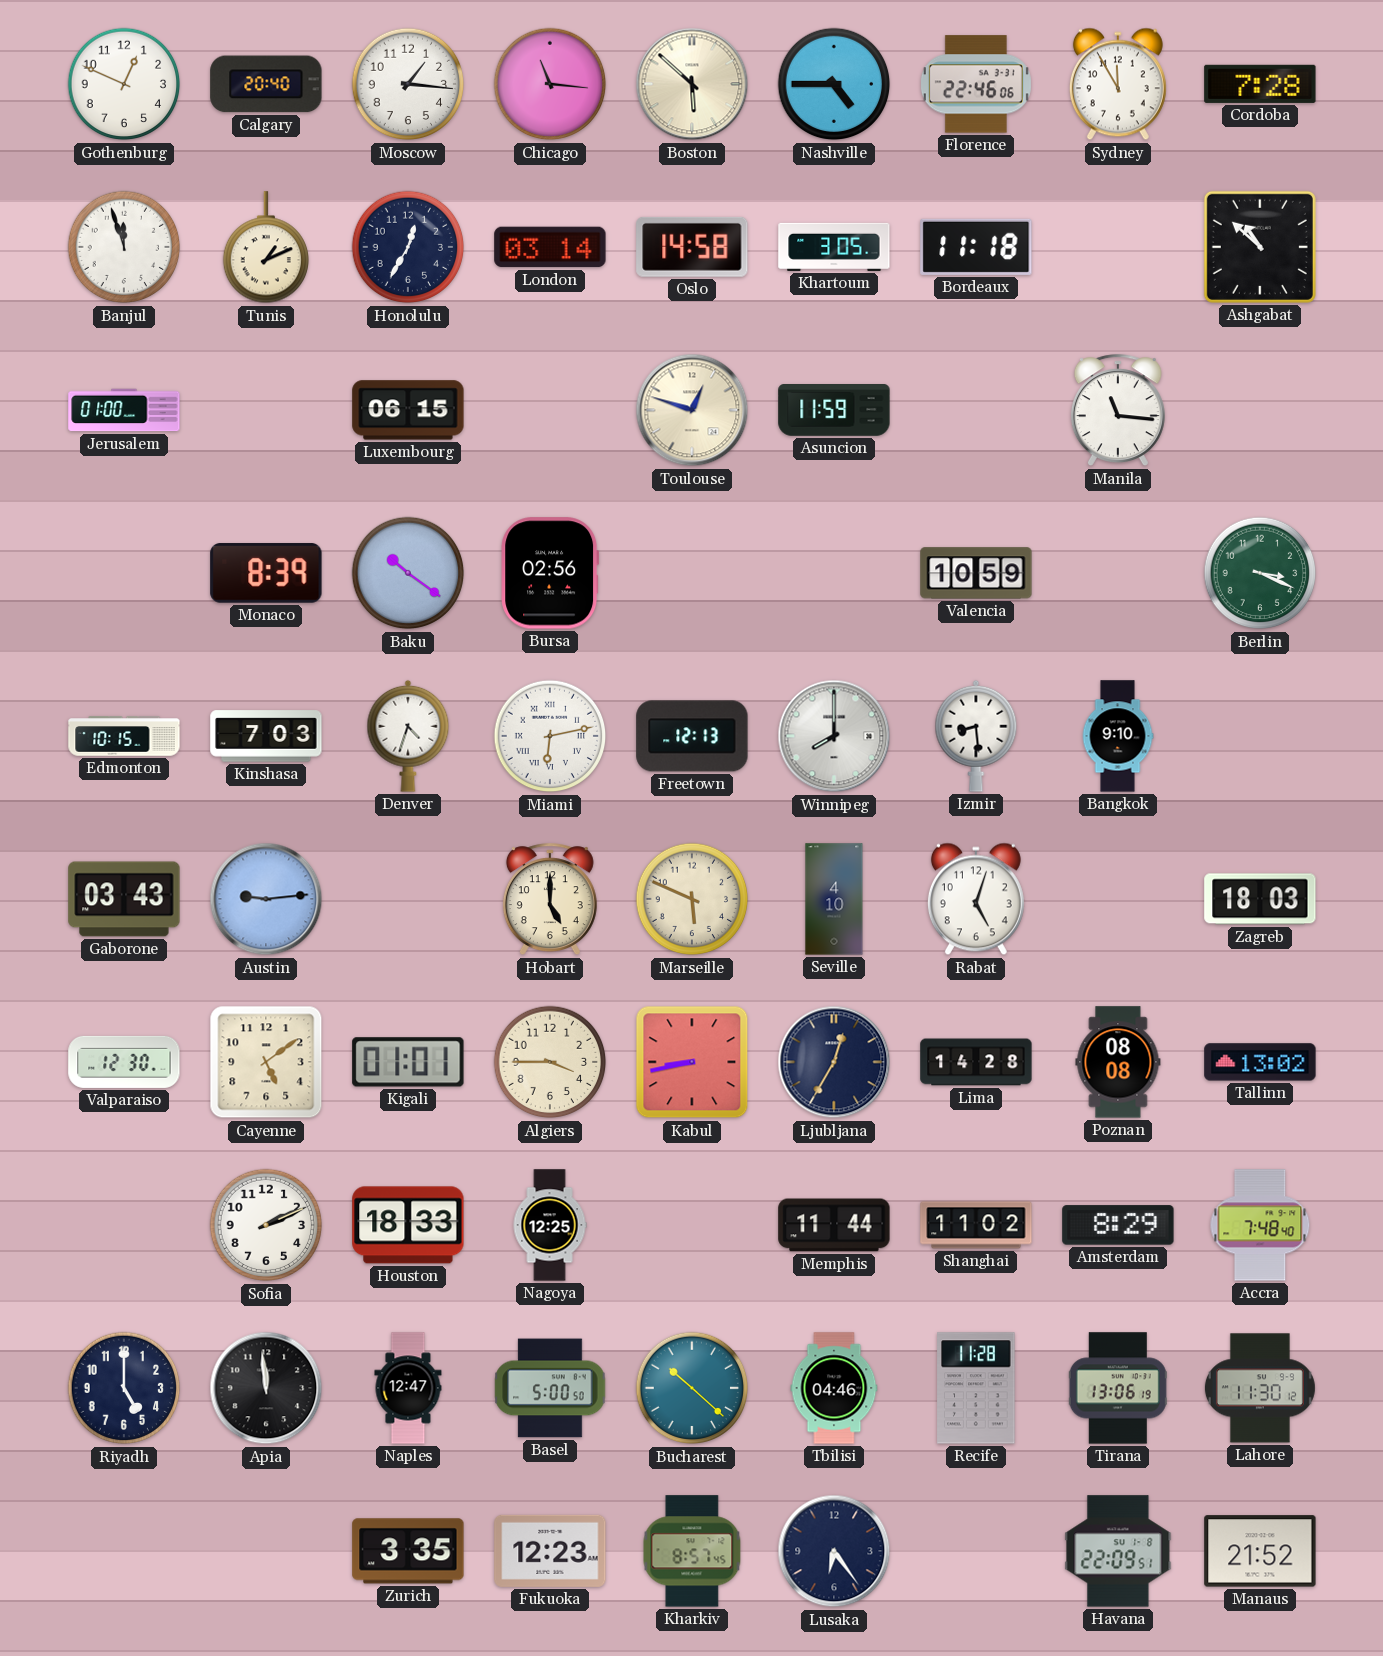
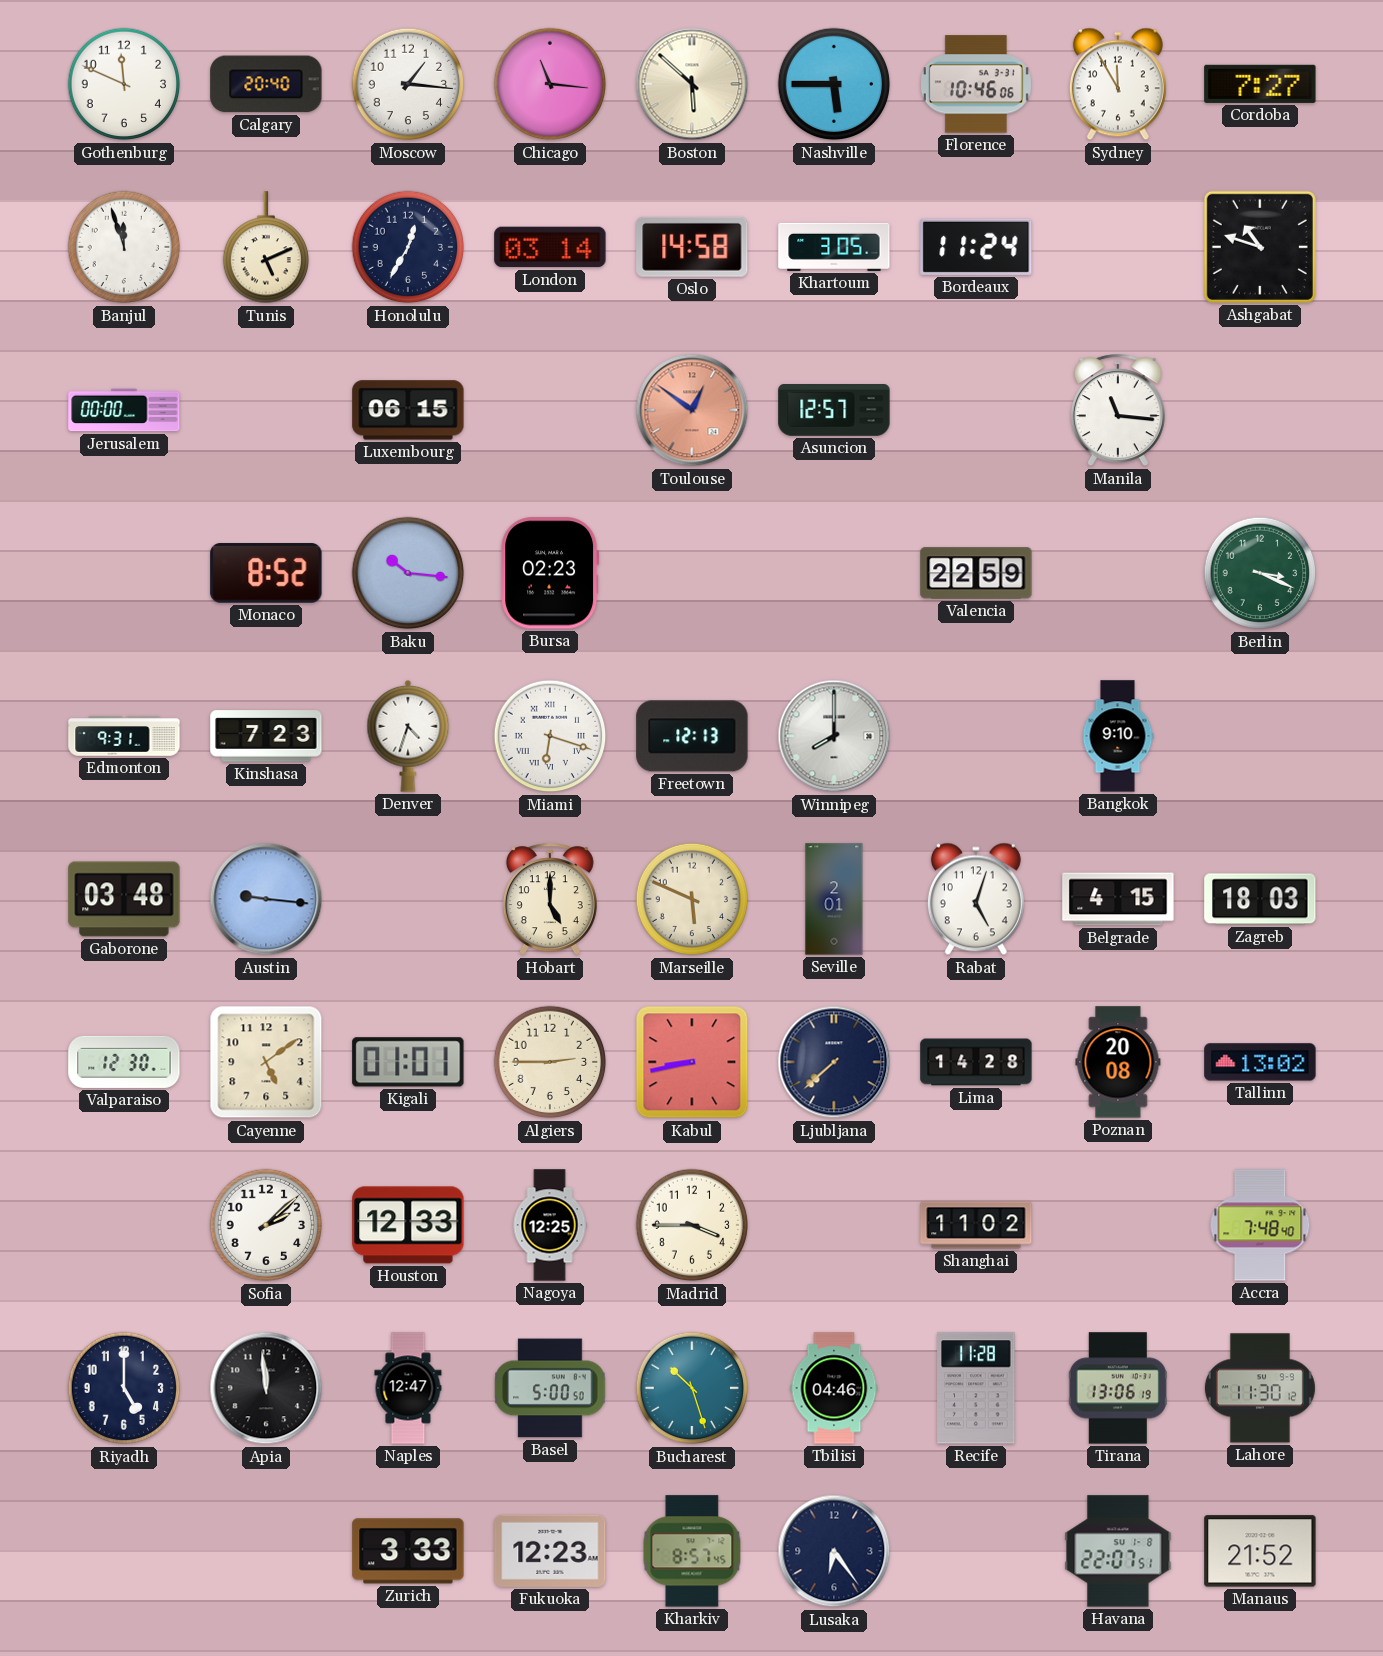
Gothenburg: 12:49 -> 11:49 (124, 84)
Nashville: 4:45 -> 5:45 (834, 84)
Florence: 22:46 -> 10:46 (976, 84)
Cordoba: 7:28 -> 7:27 (1260, 84)
Tunis: 1:11 -> 5:11 (265, 248)
Bordeaux: 11:18 -> 11:24 (976, 247)
Ashgabat: 10:52 -> 10:48 (1260, 247)
Jerusalem: 01:00 -> 00:00 (124, 410)
Toulouse: 12:48 -> 12:51 (692, 410)
Toulouse dial: cream -> salmon (692, 410)
Asuncion: 11:59 -> 12:57 (834, 410)
Monaco: 8:39 -> 8:52 (266, 573)
Baku: 10:21 -> 10:16 (408, 573)
Bursa: 02:56 -> 02:23 (550, 573)
Valencia: 10:59 -> 22:59 (976, 573)
Edmonton: 10:15 -> 9:31 (124, 736)
Kinshasa: 7:03 -> 7:23 (266, 736)
Miami: 6:13 -> 6:18 (550, 736)
Izmir: 8:29 -> none (976, 736)
Gaborone: 03:43 -> 03:48 (124, 899)
Austin: 9:14 -> 9:16 (266, 899)
Seville: 4:10 -> 2:01 (834, 899)
Belgrade: none -> 4:15 (1118, 899)
Algiers: 3:45 -> 2:45 (550, 1062)
Ljubljana: 12:35 -> 7:38 (834, 1062)
Poznan: 08:08 -> 20:08 (1118, 1062)
Sofia: 2:11 -> 2:08 (266, 1225)
Houston: 18:33 -> 12:33 (408, 1225)
Madrid: none -> 3:45 (692, 1225)
Memphis: 11:44 -> none (834, 1225)
Amsterdam: 8:29 -> none (1118, 1225)
Bucharest: 10:22 -> 10:27 (692, 1388)
Zurich: 3:35 -> 3:33 (408, 1551)
Havana: 22:09 -> 22:07 (1118, 1551)
